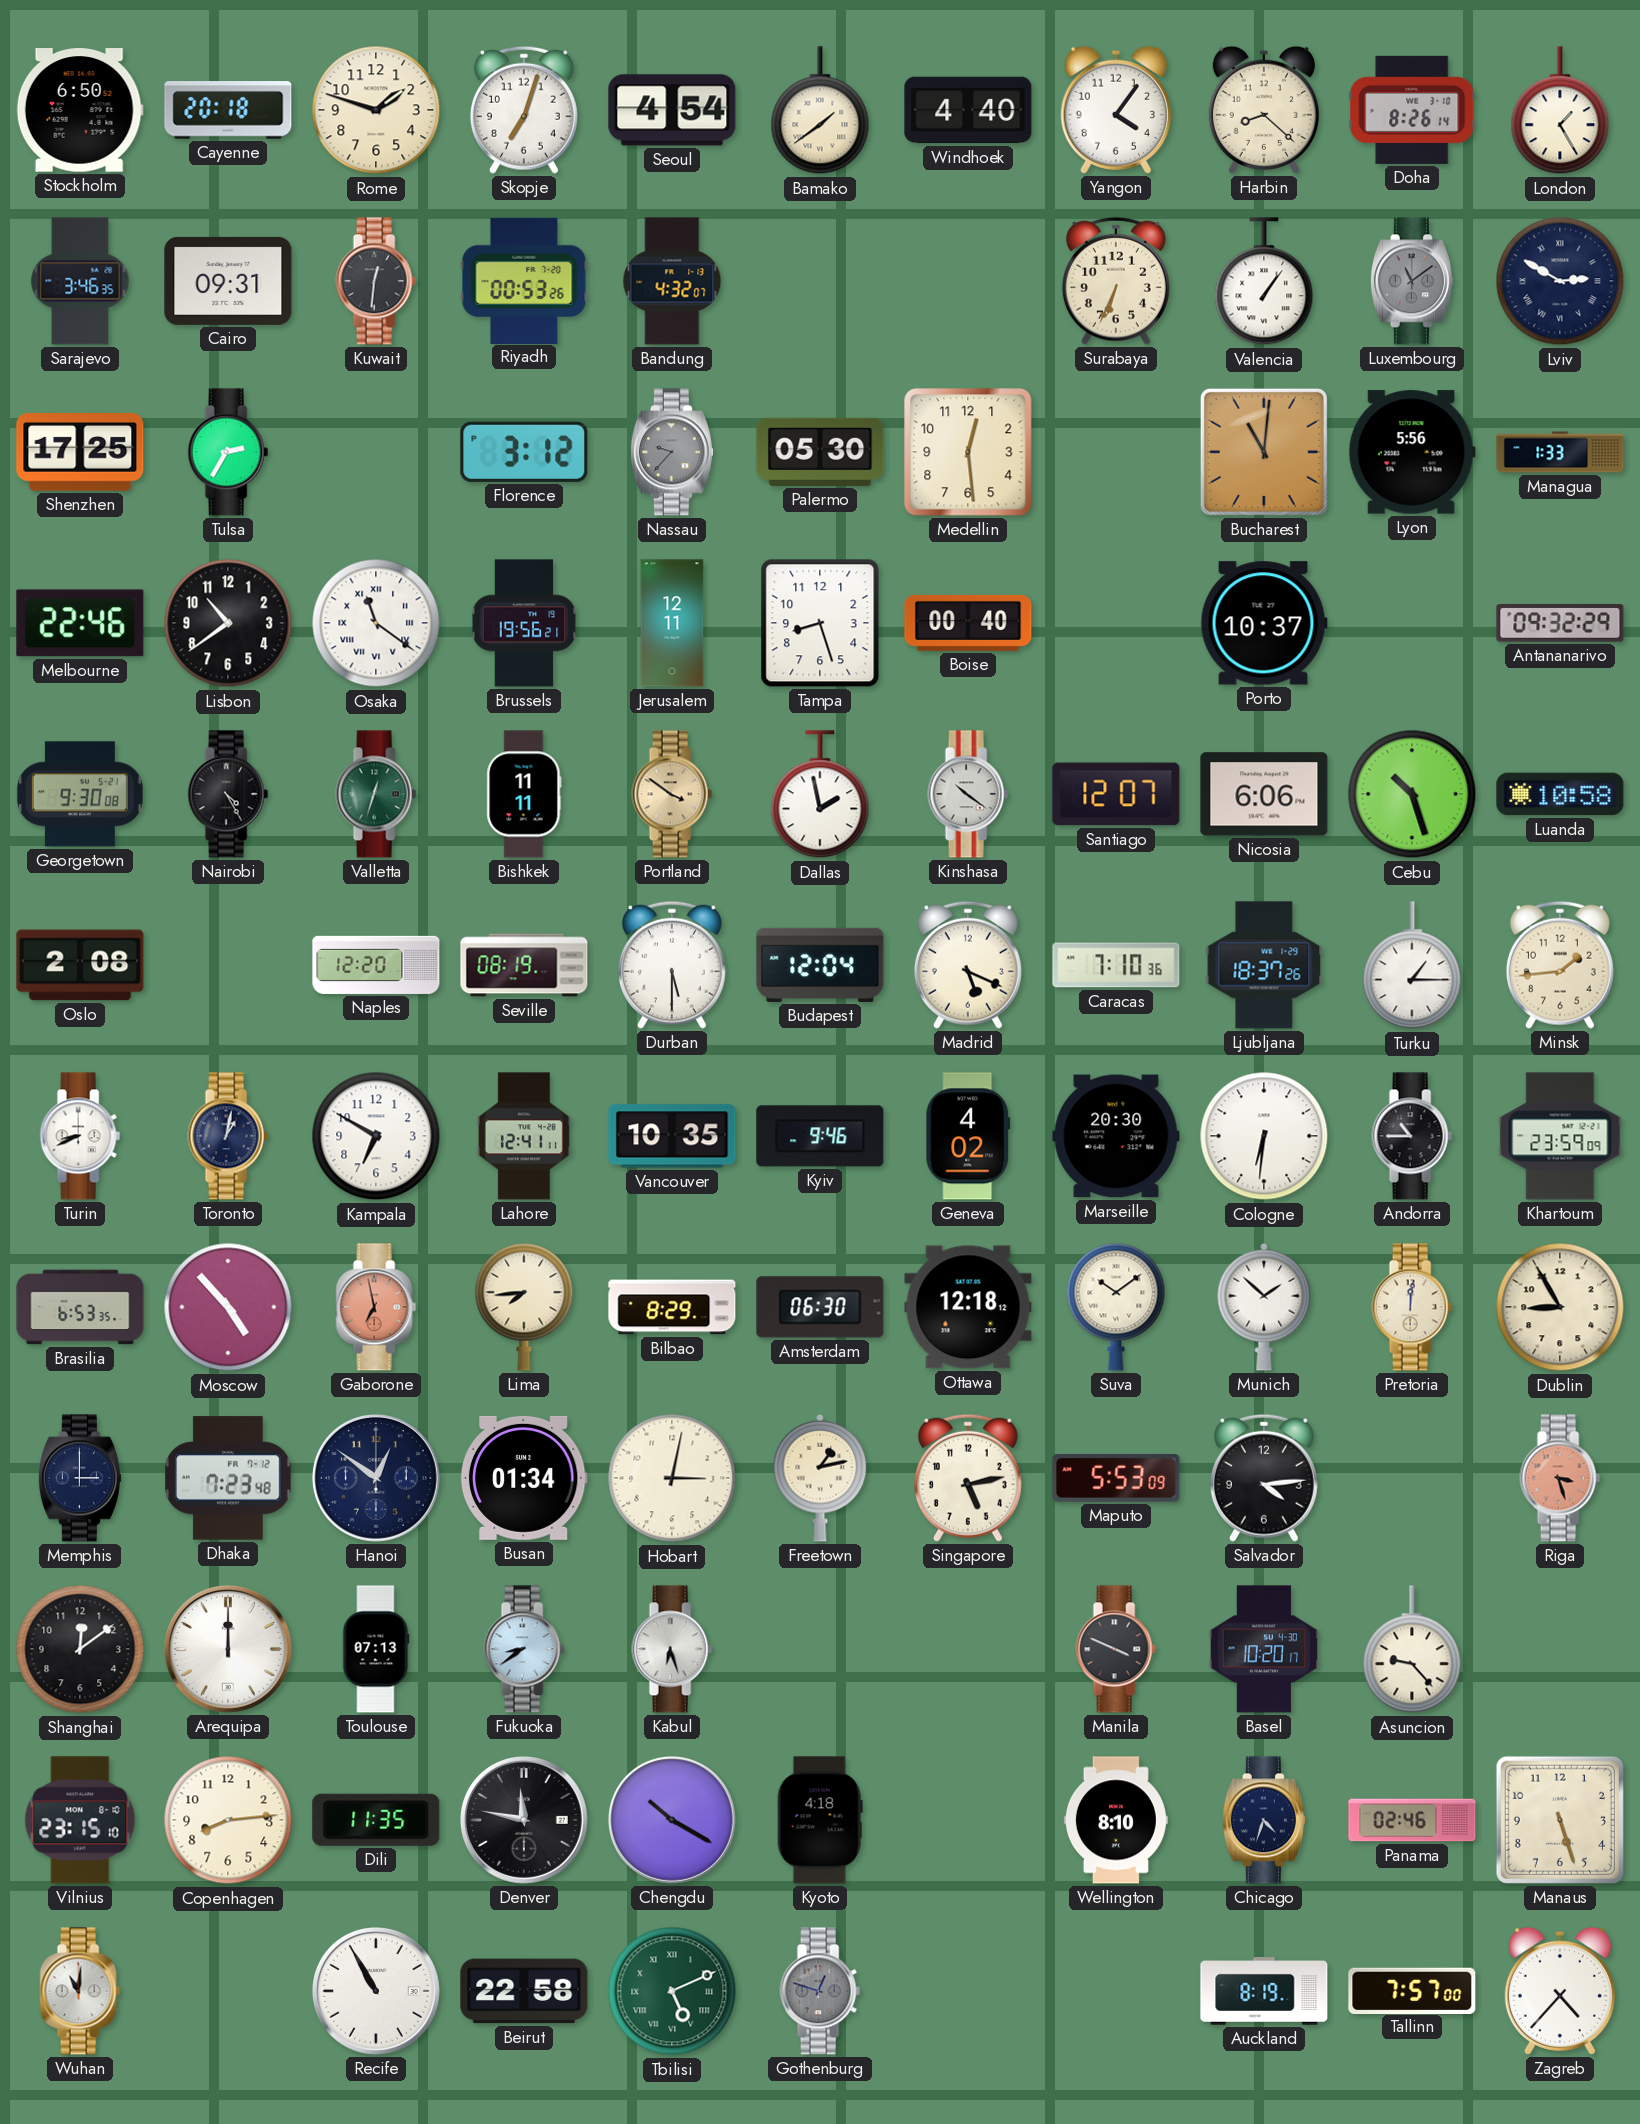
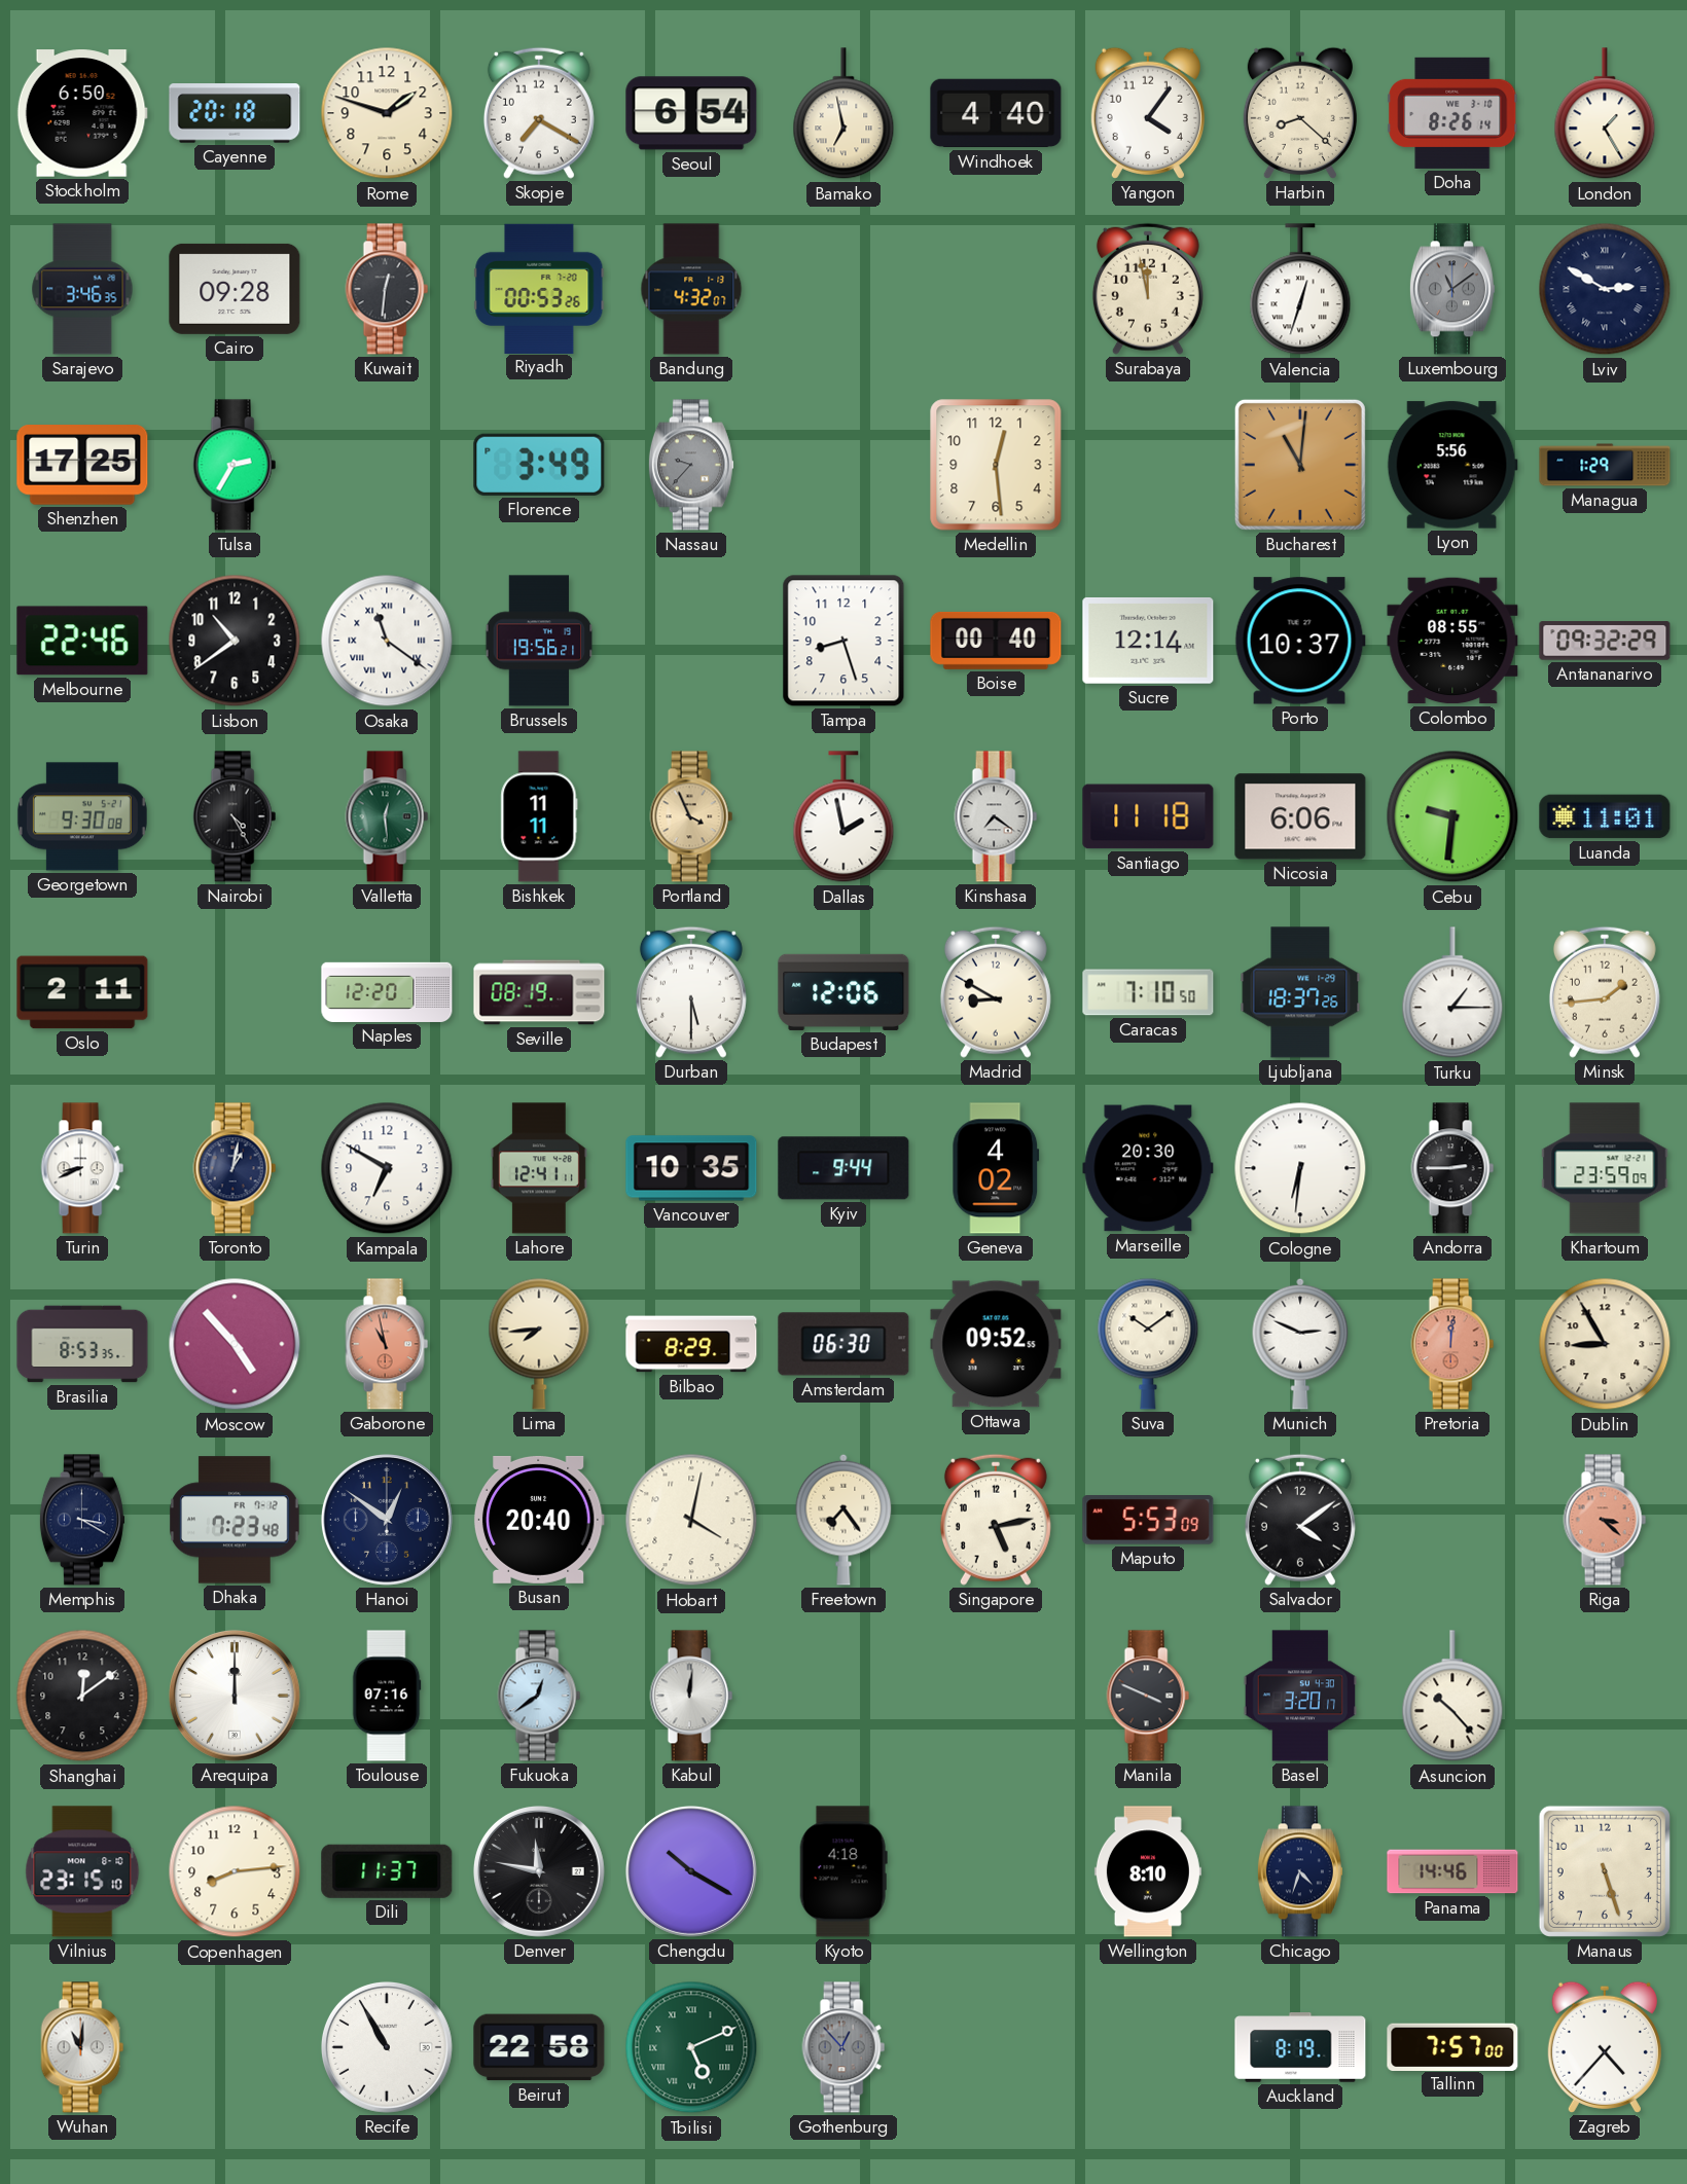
Skopje: 7:03 -> 7:20 (539, 113)
Seoul: 4:54 -> 6:54 (691, 113)
Bamako: 1:39 -> 6:58 (843, 114)
Cairo: 09:31 -> 09:28 (235, 289)
Surabaya: 6:34 -> 11:58 (1148, 289)
Valencia: 1:06 -> 12:33 (1300, 290)
Florence: 3:12 -> 3:49 (539, 465)
Palermo: 05:30 -> none (820, 452)
Managua: 1:33 -> 1:29 (1605, 465)
Jerusalem: 12:11 -> none (672, 623)
Sucre: none -> 12:14 (1148, 641)
Colombo: none -> 08:55 (1452, 641)
Valletta: 12:33 -> 12:29 (387, 816)
Portland: 3:51 -> 3:56 (691, 816)
Kinshasa: 10:21 -> 7:21 (996, 816)
Santiago: 12:07 -> 11:18 (1148, 816)
Cebu: 10:27 -> 9:31 (1452, 816)
Luanda: 10:58 -> 11:01 (1605, 816)
Oslo: 2:08 -> 2:11 (82, 992)
Budapest: 12:04 -> 12:06 (843, 992)
Madrid: 5:19 -> 8:50 (996, 992)
Caracas: 7:10:36 -> 7:10:50 (1148, 992)
Kyiv: 9:46 -> 9:44 (843, 1168)
Andorra: 10:45 -> 2:45 (1452, 1168)
Brasilia: 6:53 -> 8:53 (82, 1344)
Gaborone: 6:58 -> 10:58 (387, 1344)
Ottawa: 12:18 -> 09:52 (996, 1344)
Munich: 1:52 -> 2:49 (1300, 1344)
Pretoria dial: cream -> salmon (1452, 1344)
Memphis: 3:00 -> 3:20 (82, 1520)
Busan: 01:34 -> 20:40 (539, 1520)
Hobart: 3:02 -> 4:02 (691, 1520)
Freetown: 1:13 -> 7:24 (843, 1520)
Salvador: 4:14 -> 4:09 (1300, 1520)
Riga: 3:27 -> 3:22 (1605, 1520)
Toulouse: 07:13 -> 07:16 (387, 1696)
Fukuoka: 8:39 -> 12:39 (539, 1696)
Kabul: 6:27 -> 12:01 (691, 1696)
Basel: 10:20 -> 3:20 (1299, 1696)
Asuncion: 9:23 -> 10:23 (1452, 1697)
Dili: 11:35 -> 11:37 (387, 1871)
Panama: 02:46 -> 14:46 (1452, 1871)
Gothenburg: 12:48 -> 12:53 (843, 2047)
